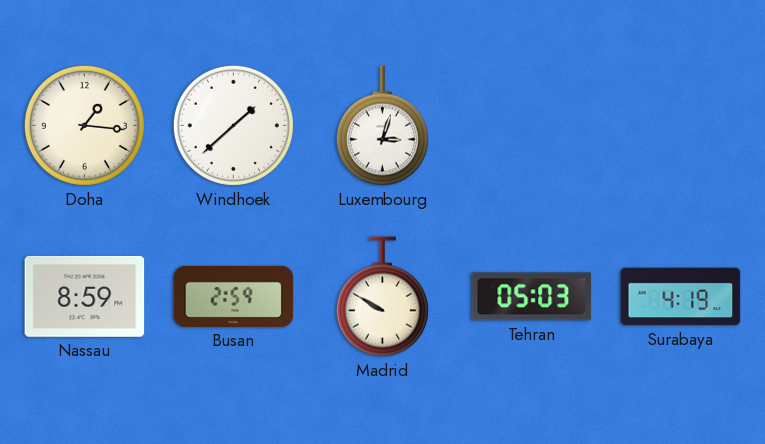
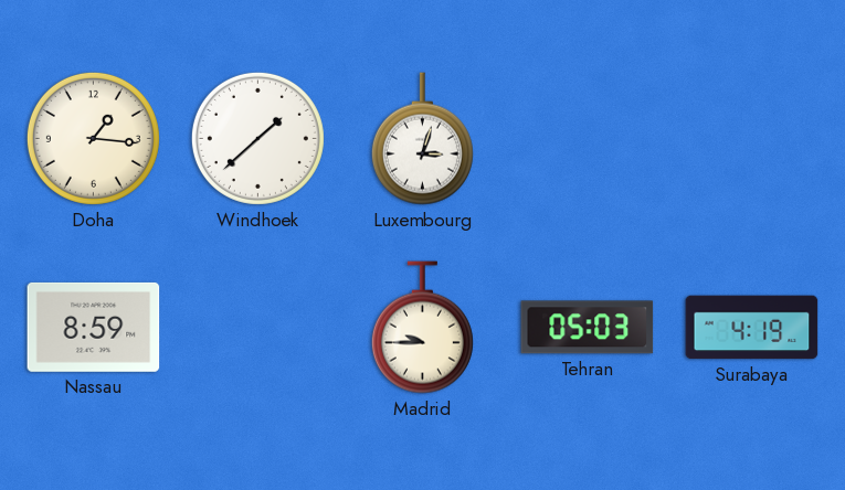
Busan: 2:59 -> none (234, 296)
Madrid: 9:50 -> 9:45 (422, 328)
